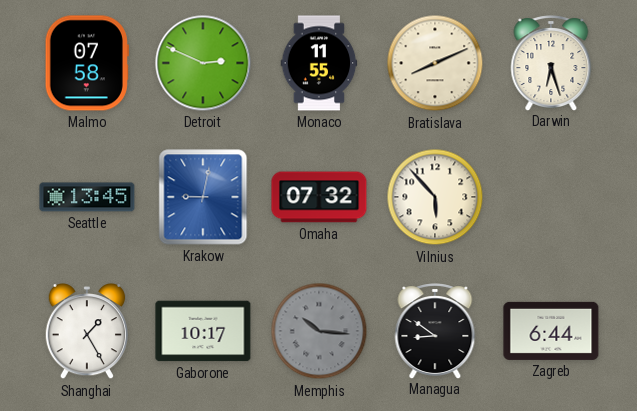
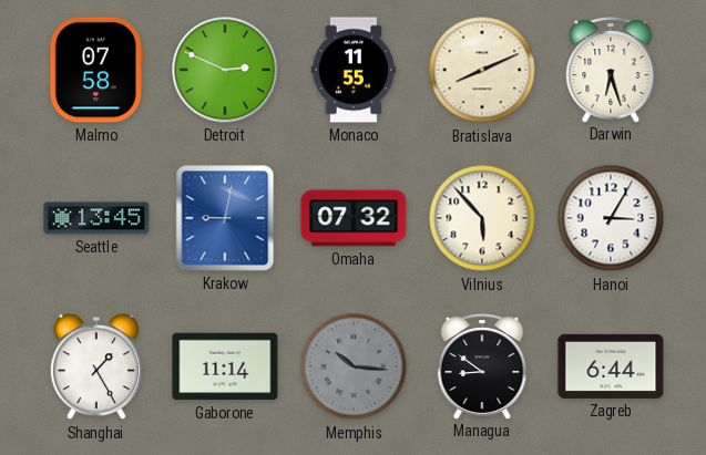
Hanoi: none -> 3:05 (611, 218)
Gaborone: 10:17 -> 11:14 (225, 366)
